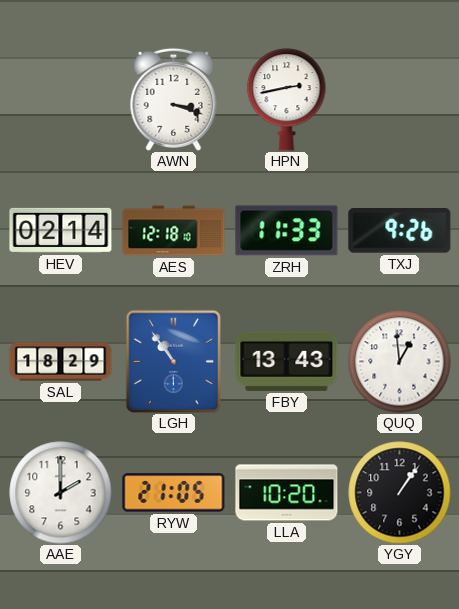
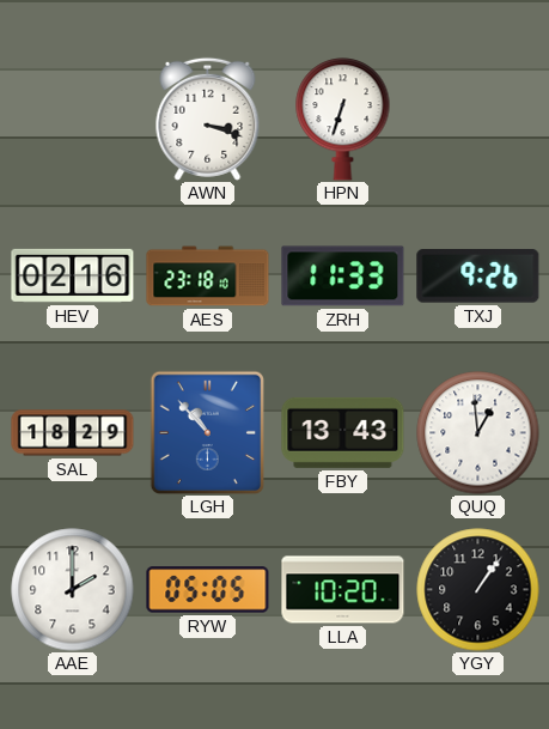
HPN: 2:43 -> 6:33 (343, 120)
HEV: 02:14 -> 02:16 (73, 275)
AES: 12:18 -> 23:18 (208, 277)
LGH: 10:54 -> 10:53 (207, 432)
RYW: 21:05 -> 05:05 (208, 590)
